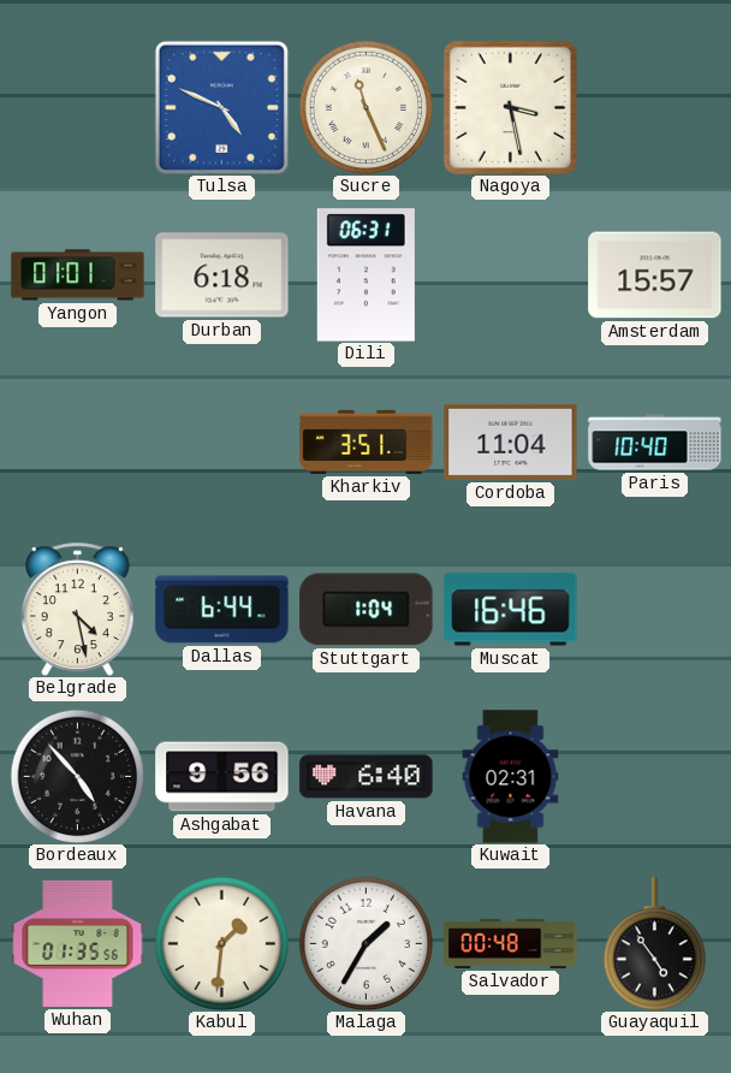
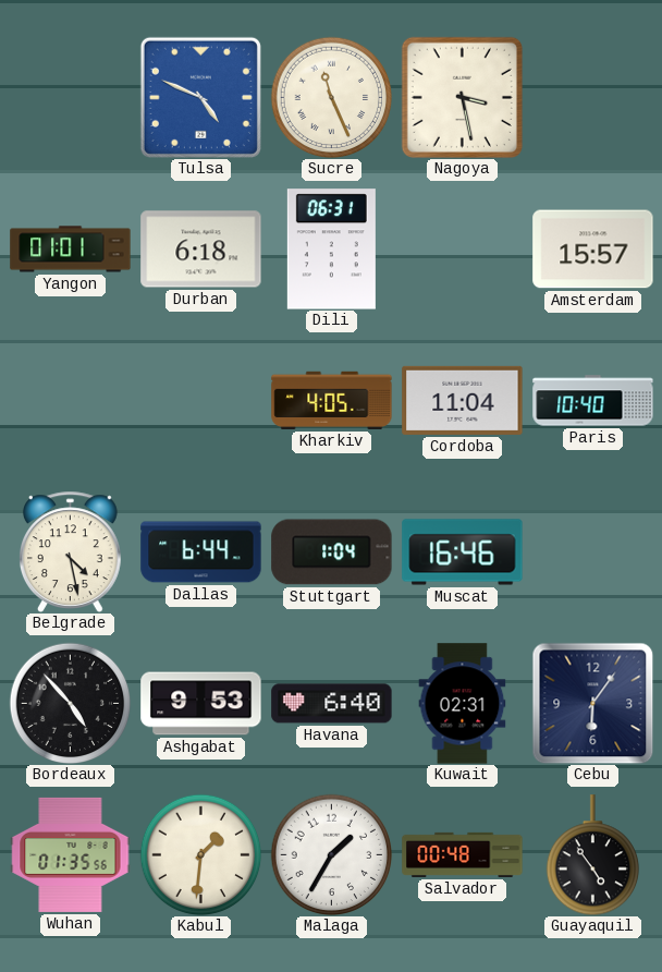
Kharkiv: 3:51 -> 4:05 (332, 400)
Ashgabat: 9:56 -> 9:53 (201, 704)
Cebu: none -> 6:06 (592, 703)
